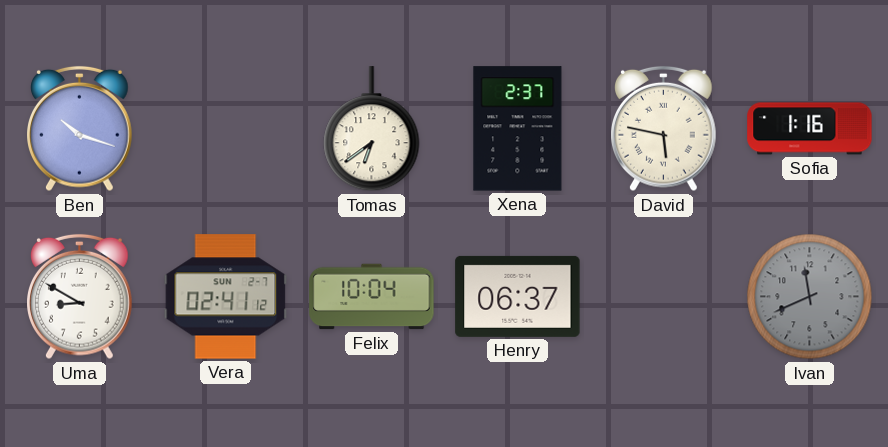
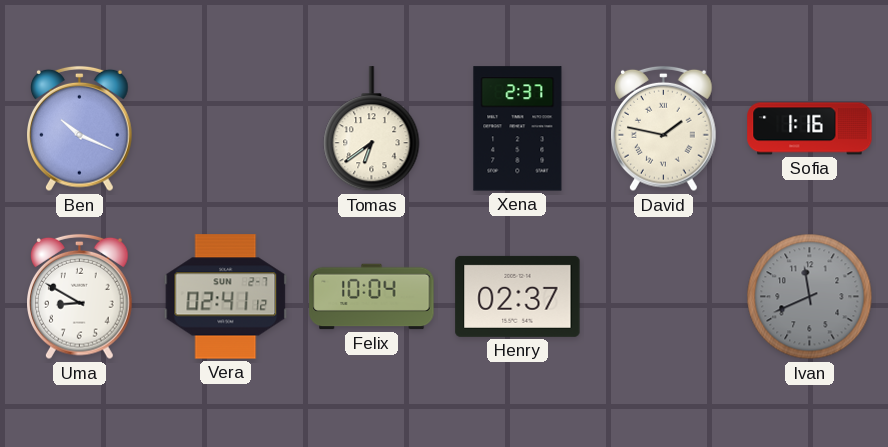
Ben: 10:18 -> 10:19 (80, 129)
David: 5:47 -> 1:47 (664, 129)
Henry: 06:37 -> 02:37 (518, 296)
